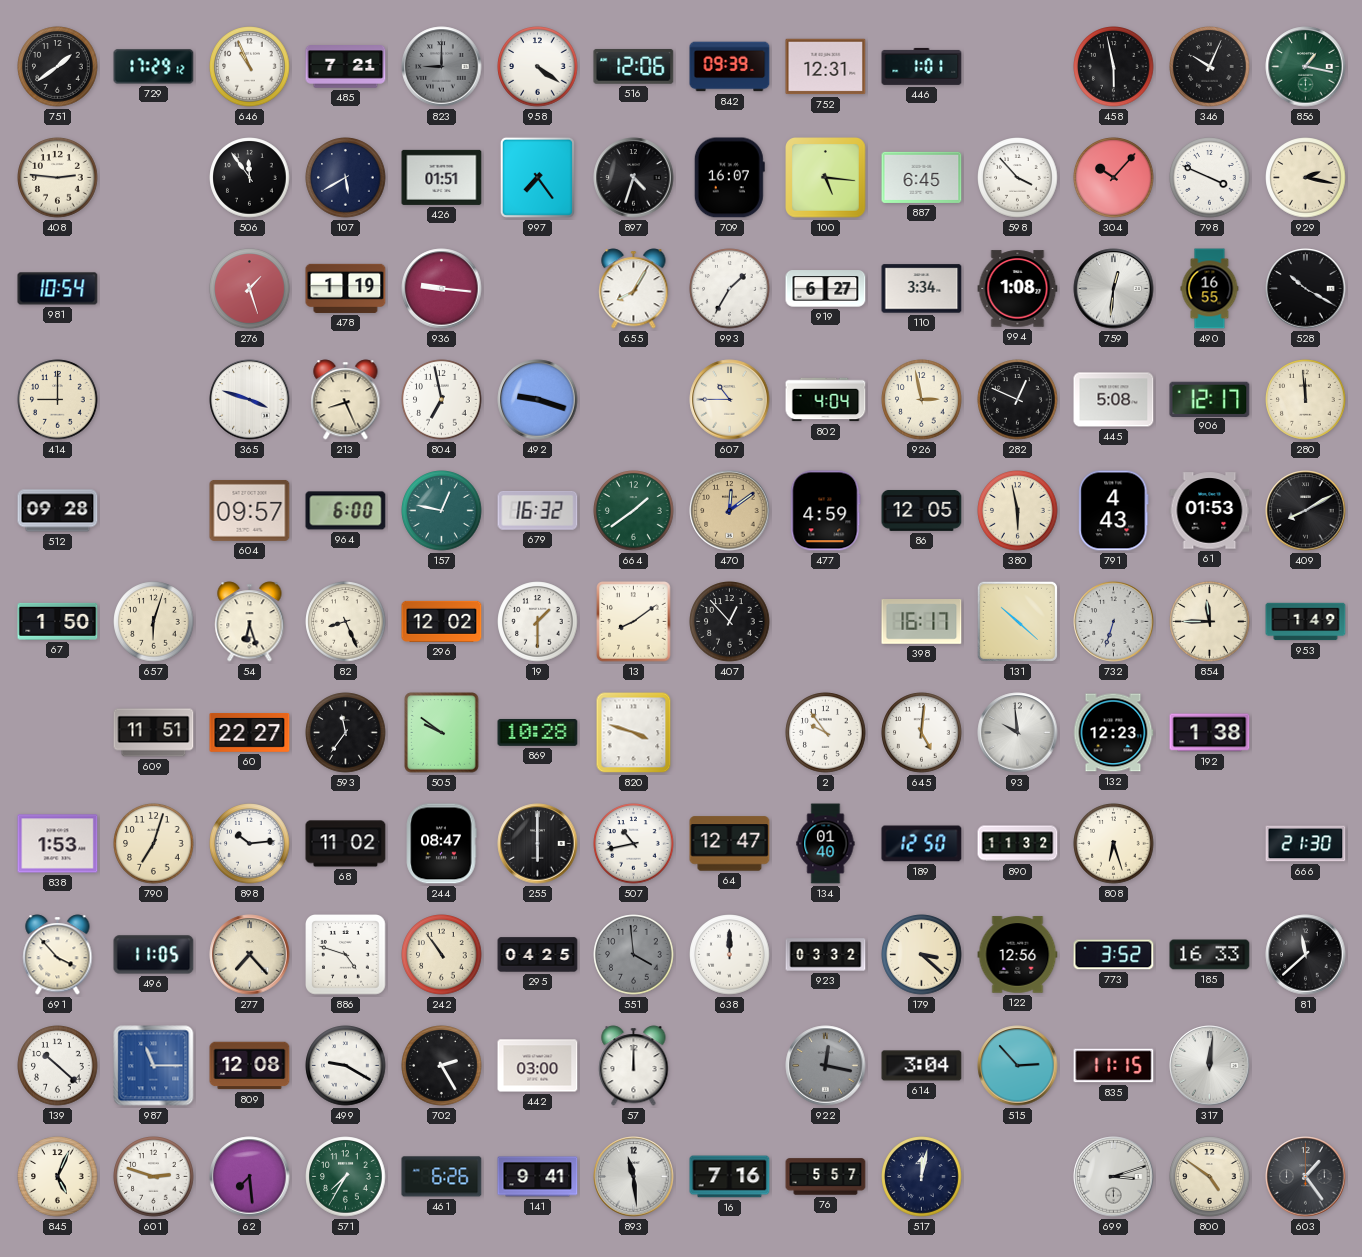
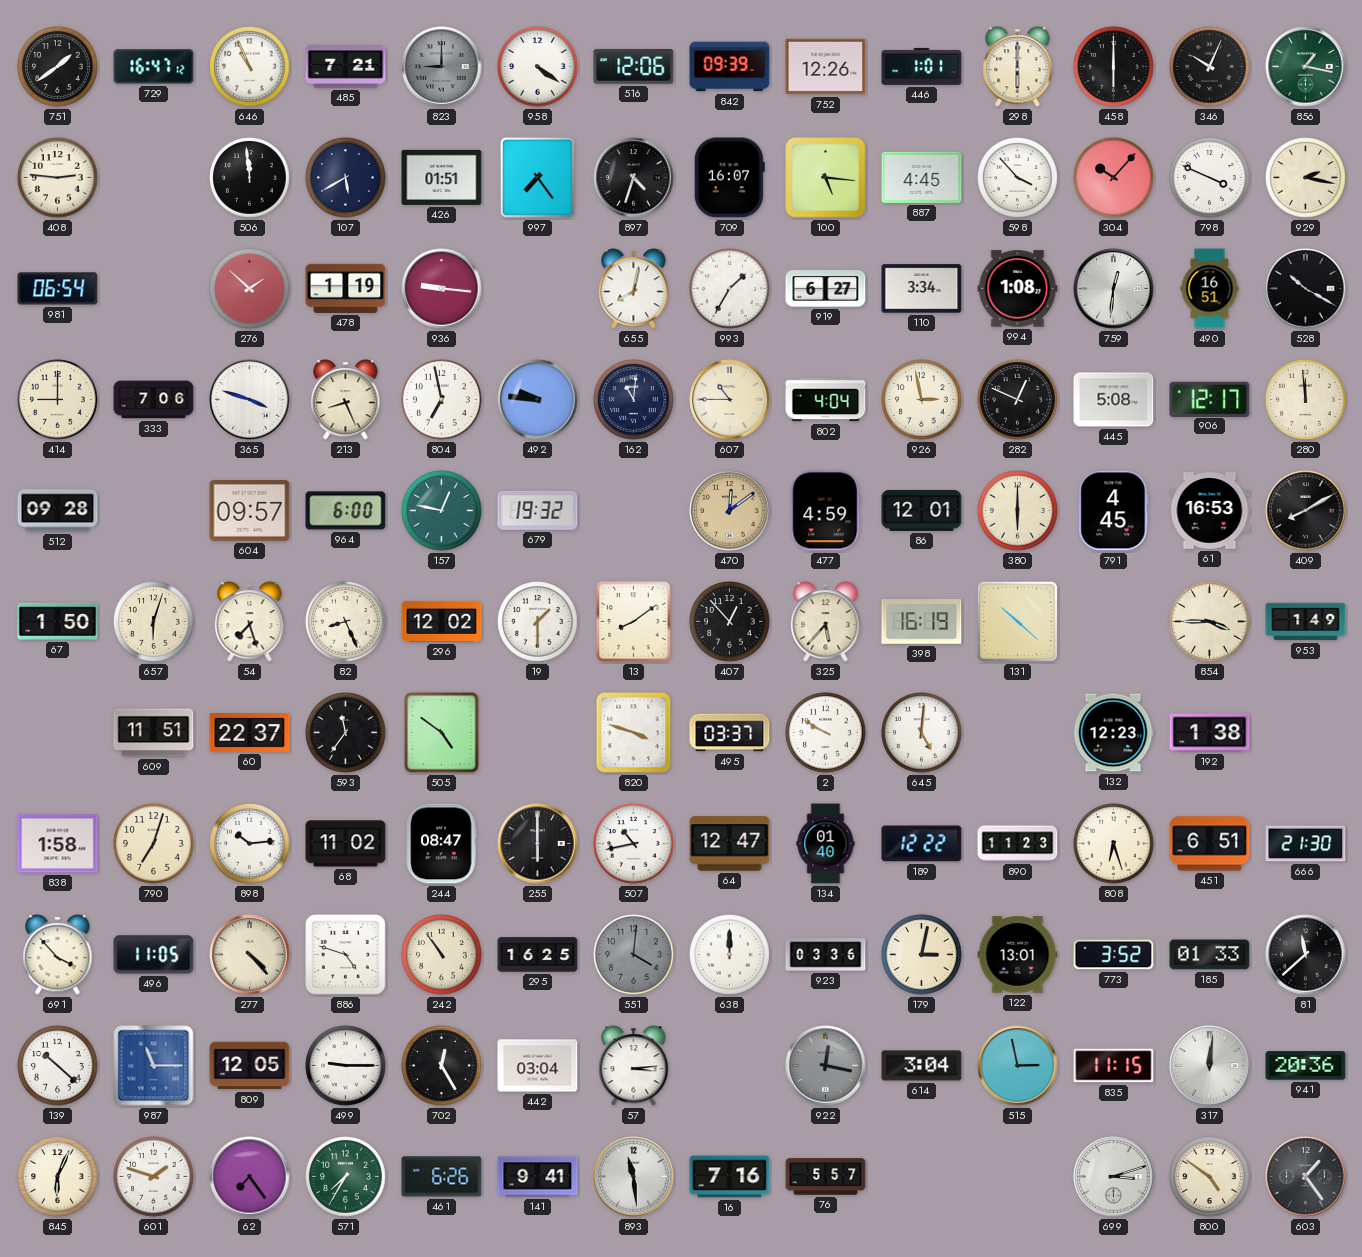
729: 17:29 -> 16:47 (154, 67)
752: 12:31 -> 12:26 (826, 67)
298: none -> 6:00 (1018, 67)
458: 5:58 -> 6:00 (1114, 67)
506: 11:54 -> 11:59 (250, 178)
887: 6:45 -> 4:45 (922, 177)
981: 10:54 -> 06:54 (58, 289)
276: 1:27 -> 1:52 (250, 289)
655: 8:05 -> 8:02 (634, 289)
490: 16:55 -> 16:51 (1210, 289)
333: none -> 7:06 (154, 400)
492: 9:18 -> 9:46 (538, 400)
162: none -> 11:01 (634, 400)
679: 16:32 -> 19:32 (538, 510)
664: 1:39 -> none (634, 511)
86: 12:05 -> 12:01 (922, 510)
380: 5:58 -> 6:00 (1018, 511)
791: 4:43 -> 4:45 (1114, 511)
61: 01:53 -> 16:53 (1210, 511)
54: 6:27 -> 7:27 (250, 622)
325: none -> 5:37 (826, 622)
398: 16:17 -> 16:19 (922, 622)
732: 6:33 -> none (1114, 622)
854: 11:45 -> 3:45 (1210, 622)
60: 22:27 -> 22:37 (250, 733)
505: 9:51 -> 4:51 (442, 733)
869: 10:28 -> none (538, 732)
495: none -> 03:37 (730, 733)
2: 9:54 -> 9:50 (826, 733)
93: 9:59 -> none (1018, 733)
838: 1:53 -> 1:58 (58, 844)
189: 12:50 -> 12:22 (922, 844)
890: 11:32 -> 11:23 (1018, 844)
451: none -> 6:51 (1210, 844)
277: 7:23 -> 4:23 (250, 955)
295: 04:25 -> 16:25 (538, 955)
551: 3:59 -> 4:01 (634, 955)
923: 03:32 -> 03:36 (826, 955)
179: 3:22 -> 3:02 (922, 955)
122: 12:56 -> 13:01 (1018, 955)
185: 16:33 -> 01:33 (1210, 955)
809: 12:08 -> 12:05 (250, 1066)
499: 9:20 -> 9:15 (346, 1066)
702: 2:25 -> 12:25 (442, 1066)
442: 03:00 -> 03:04 (538, 1066)
57: 12:00 -> 3:14 (634, 1066)
515: 2:53 -> 2:58 (1018, 1066)
941: none -> 20:36 (1306, 1066)
845: 5:04 -> 6:04 (58, 1177)
601: 2:48 -> 1:48 (154, 1177)
62: 7:29 -> 7:24 (250, 1177)
517: 12:02 -> none (922, 1177)
